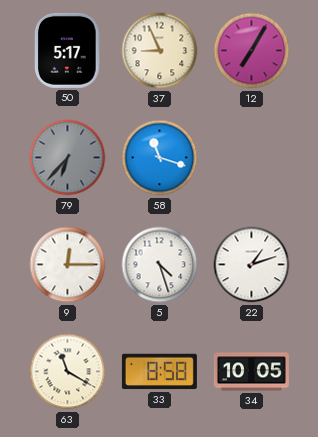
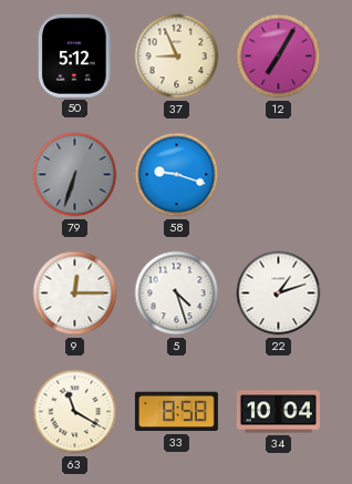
50: 5:17 -> 5:12 (75, 55)
79: 6:37 -> 6:33 (75, 175)
58: 11:18 -> 9:18 (177, 175)
34: 10:05 -> 10:04 (278, 412)
